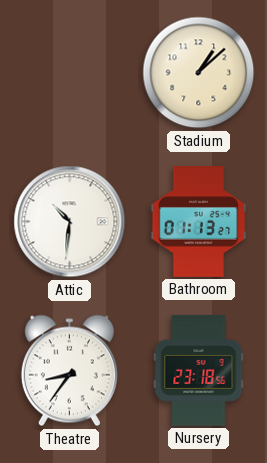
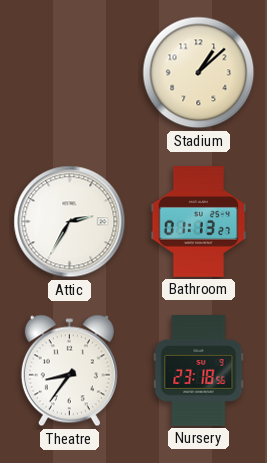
Attic: 10:31 -> 2:35 (70, 222)
